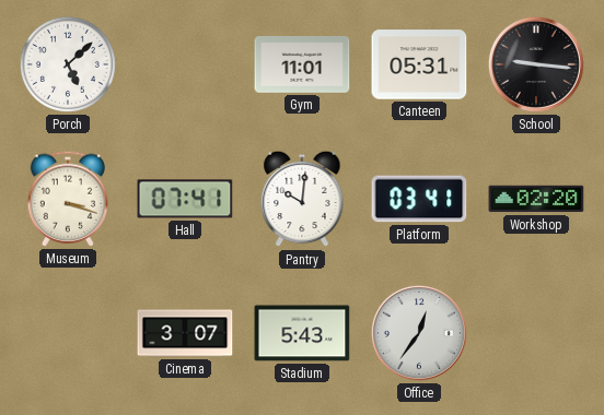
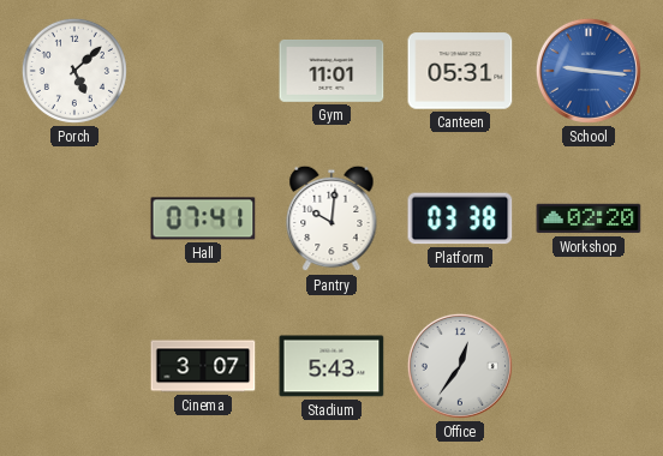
School dial: black -> blue (589, 71)
Museum: 3:18 -> none (68, 199)
Platform: 03:41 -> 03:38 (460, 218)
